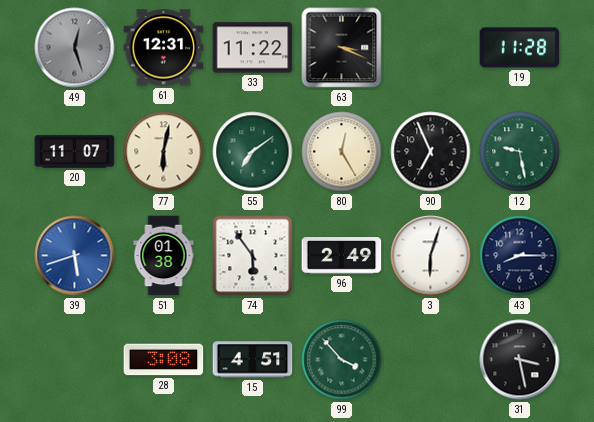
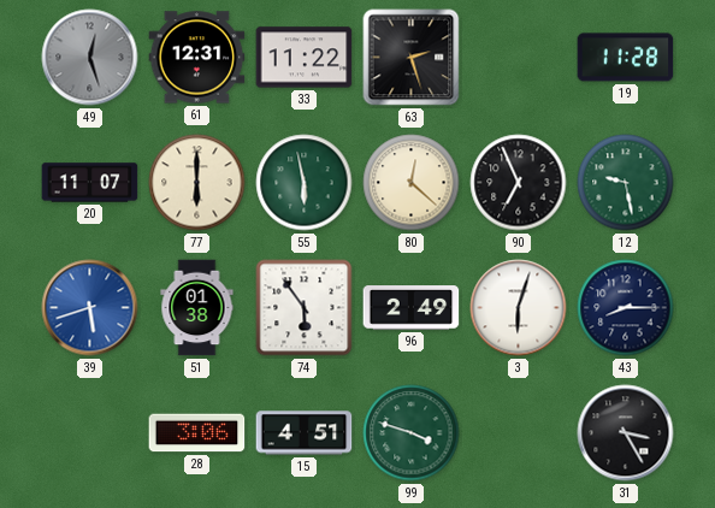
63: 3:19 -> 2:27 (412, 58)
77: 6:02 -> 6:00 (197, 183)
55: 7:09 -> 5:58 (305, 183)
80: 12:25 -> 12:22 (412, 183)
28: 3:08 -> 3:06 (197, 433)
99: 3:53 -> 3:48 (412, 433)
31: 3:28 -> 3:25 (626, 433)
